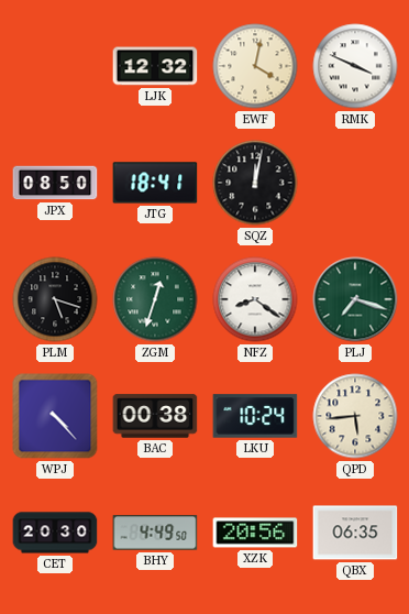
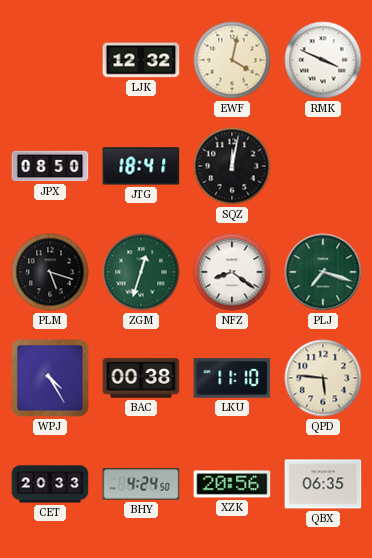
WPJ: 4:23 -> 4:25 (50, 378)
LKU: 10:24 -> 11:10 (232, 378)
QPD: 5:44 -> 5:46 (323, 378)
CET: 20:30 -> 20:33 (50, 484)
BHY: 4:49 -> 4:24 (141, 484)
